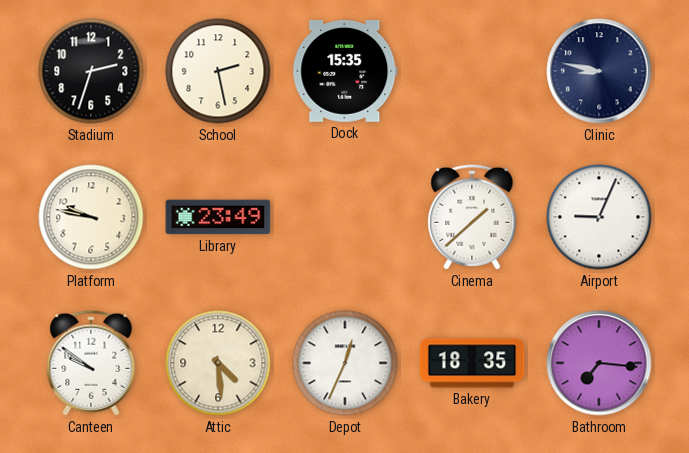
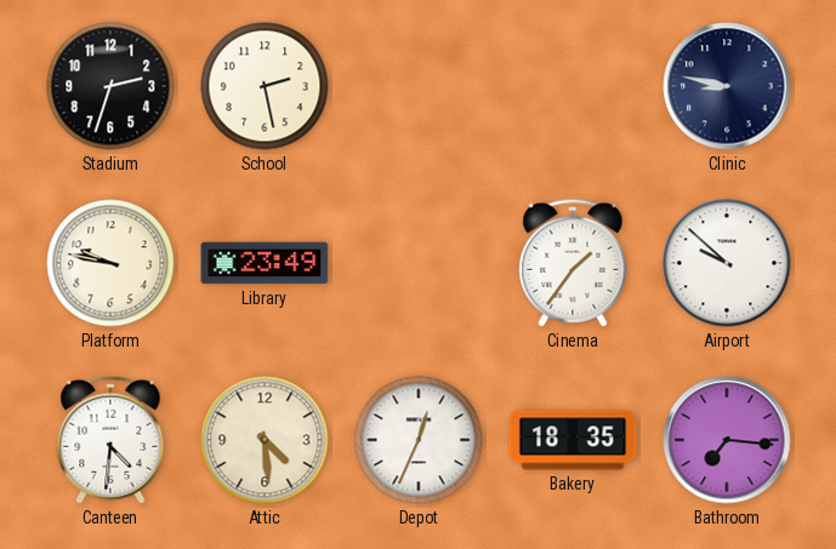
Dock: 15:35 -> none (345, 71)
Cinema: 1:38 -> 1:36 (573, 263)
Airport: 9:04 -> 9:52 (727, 263)
Canteen: 9:51 -> 4:31 (110, 440)
